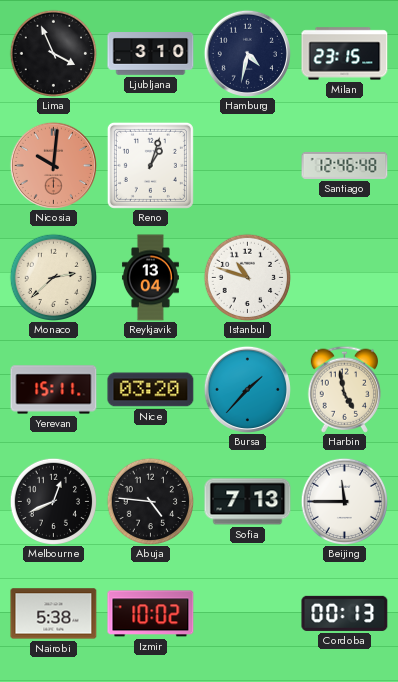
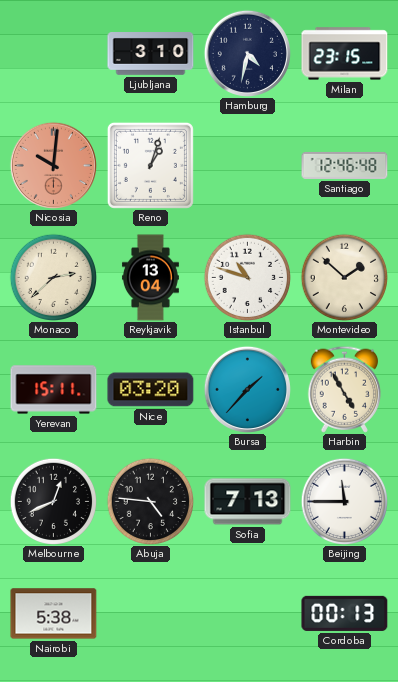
Lima: 3:56 -> none (53, 53)
Montevideo: none -> 1:52 (344, 277)
Harbin: 4:58 -> 4:55 (344, 389)
Izmir: 10:02 -> none (151, 614)
